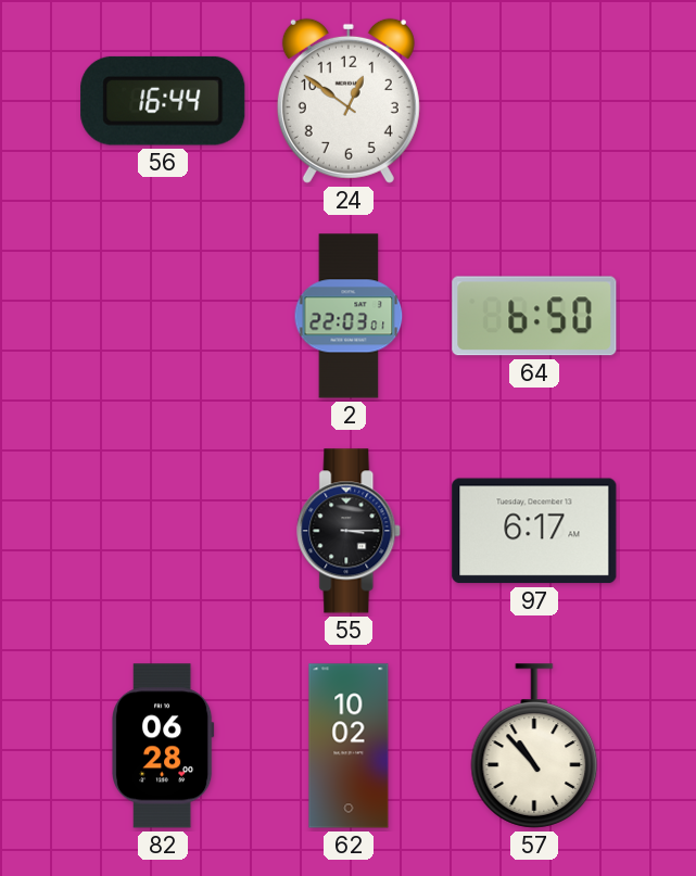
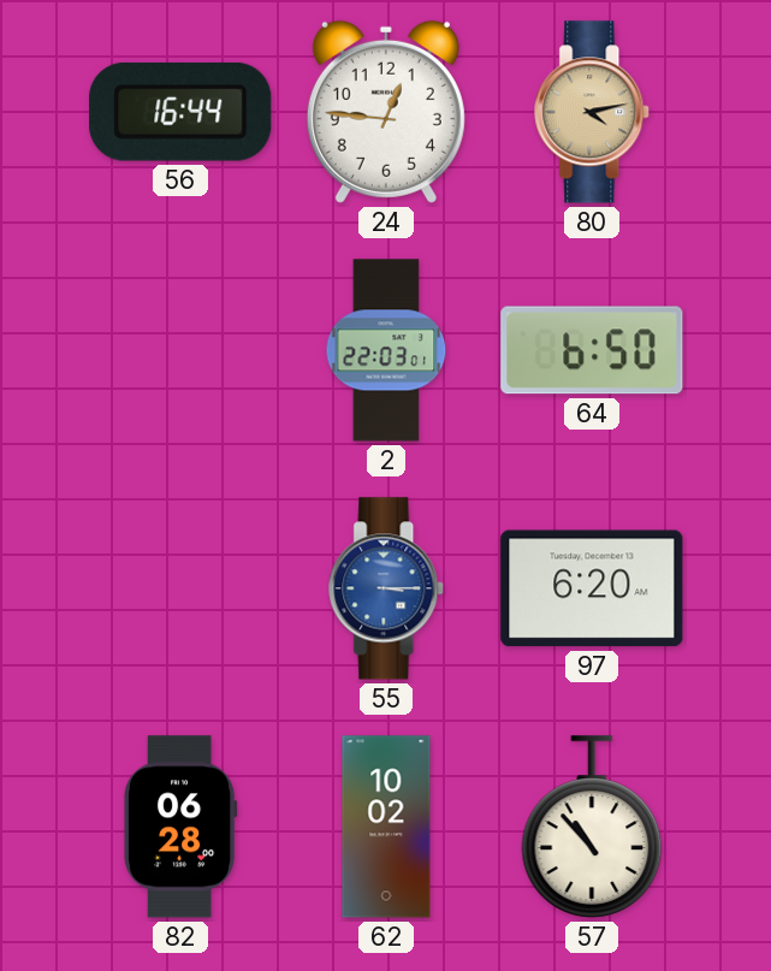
24: 12:51 -> 12:46 (386, 112)
80: none -> 4:13 (593, 112)
55 dial: black -> blue (387, 588)
97: 6:17 -> 6:20 (592, 588)
